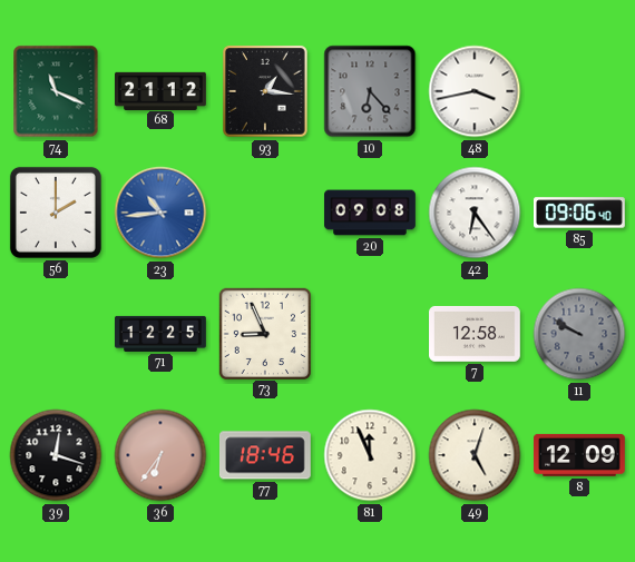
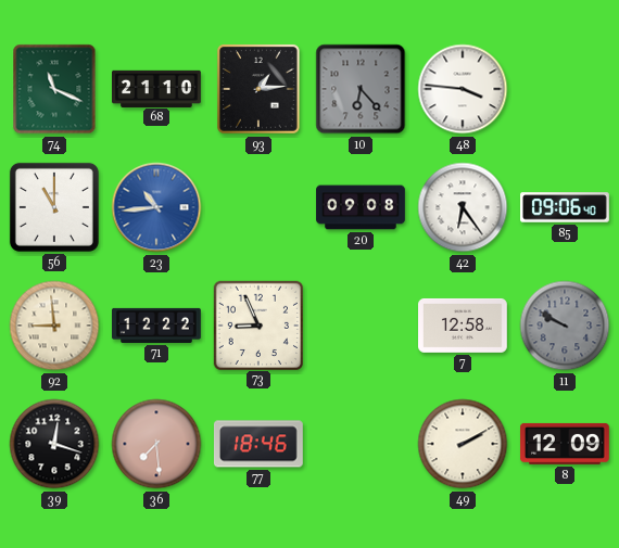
68: 21:12 -> 21:10 (157, 88)
93: 1:16 -> 1:14 (260, 90)
48: 3:43 -> 3:46 (463, 89)
56: 2:00 -> 11:00 (54, 207)
92: none -> 8:59 (54, 326)
71: 12:25 -> 12:22 (157, 326)
36: 6:36 -> 7:29 (156, 444)
81: 11:56 -> none (370, 455)
49: 5:03 -> 2:10 (463, 444)
